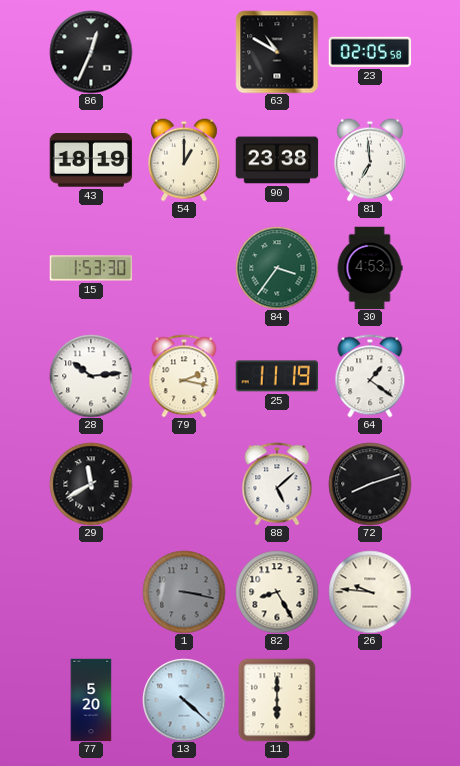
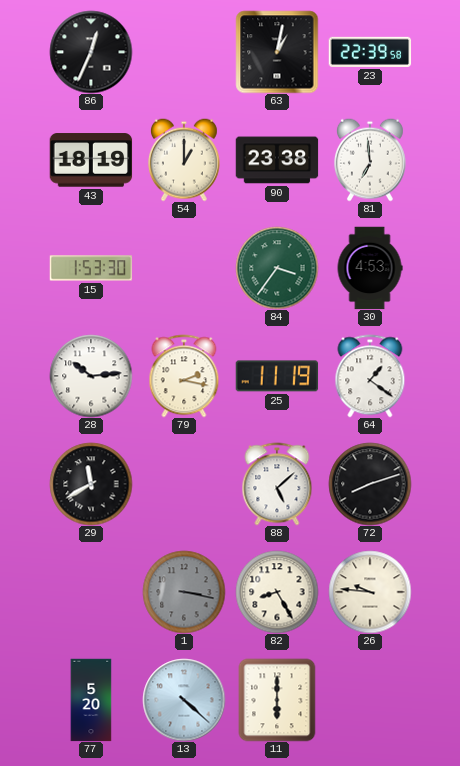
63: 10:50 -> 1:02 (277, 52)
23: 02:05 -> 22:39 (370, 52)
